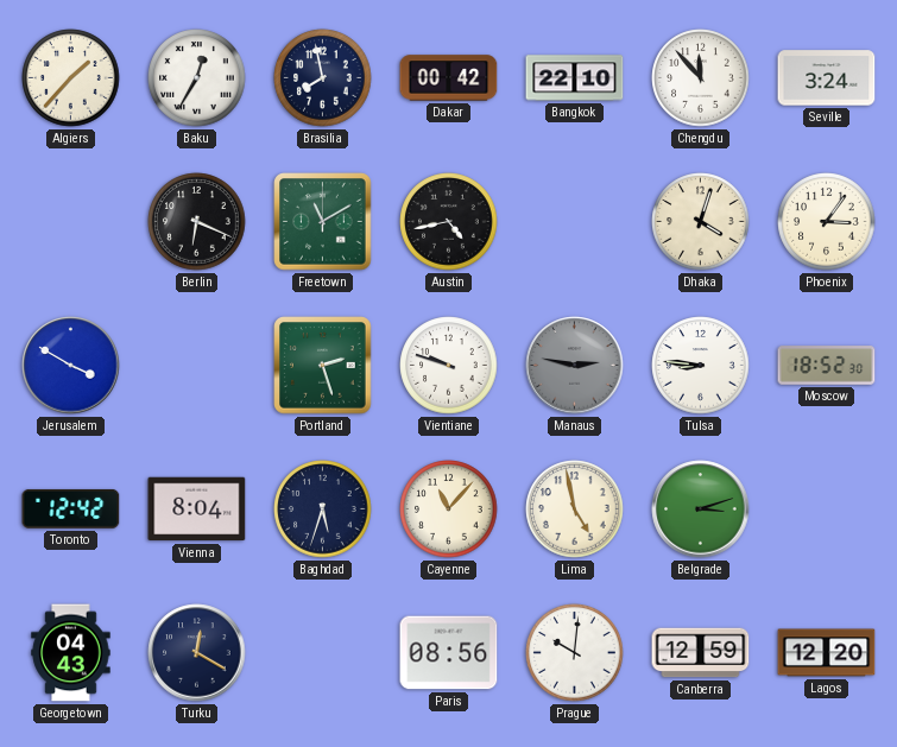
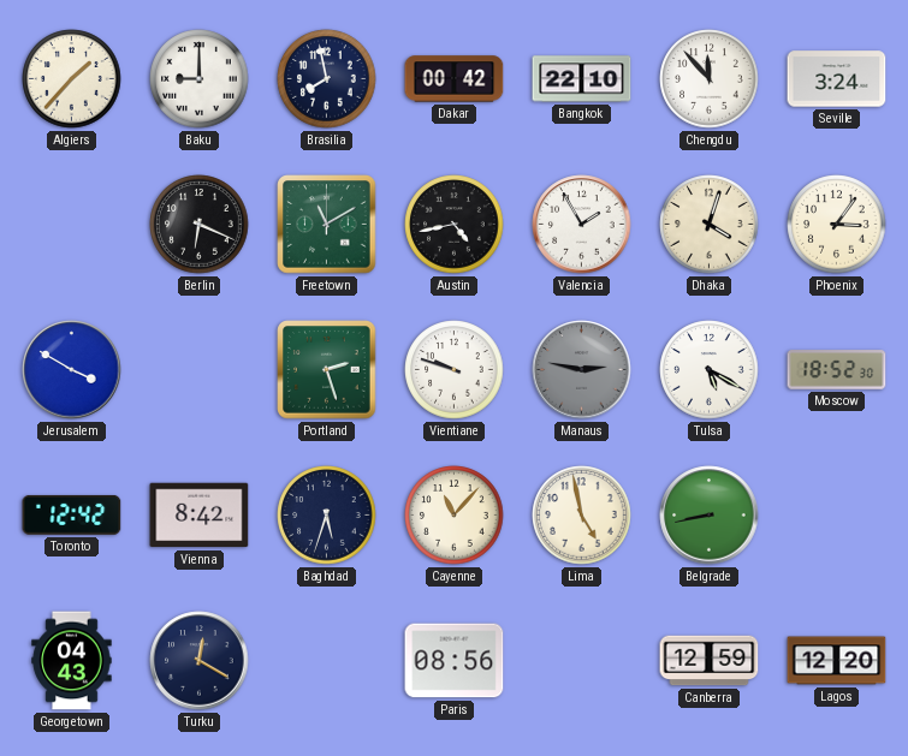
Baku: 12:35 -> 9:00 (200, 79)
Valencia: none -> 1:55 (582, 225)
Tulsa: 8:46 -> 5:20 (710, 370)
Vienna: 8:04 -> 8:42 (200, 516)
Belgrade: 3:12 -> 8:43 (710, 516)
Prague: 10:01 -> none (575, 653)
